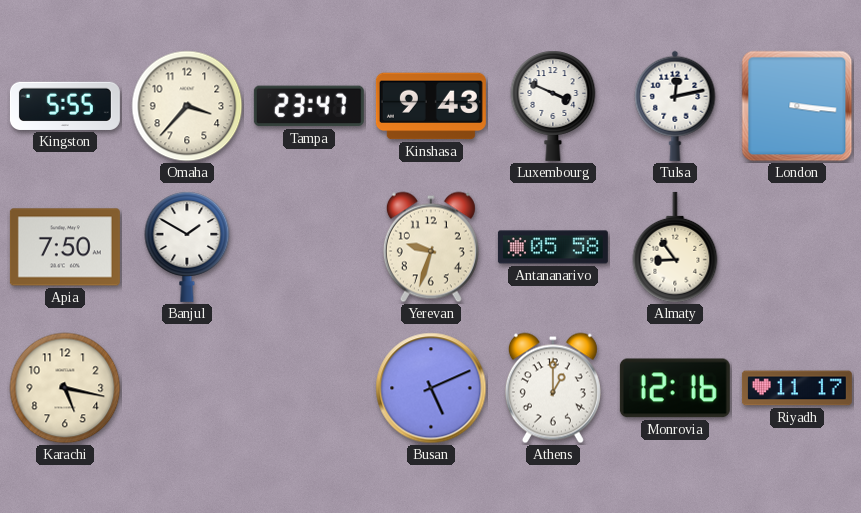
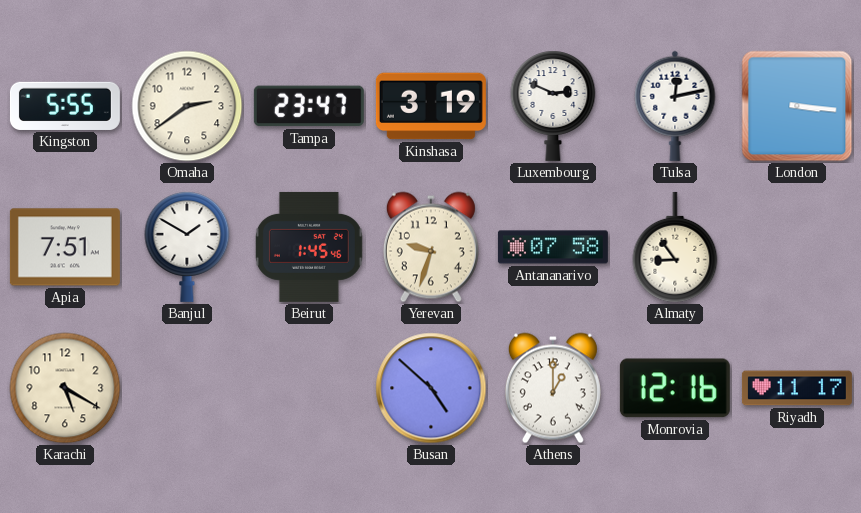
Omaha: 3:37 -> 2:39 (187, 106)
Kinshasa: 9:43 -> 3:19 (431, 106)
Luxembourg: 3:49 -> 2:49 (553, 106)
Apia: 7:50 -> 7:51 (65, 247)
Beirut: none -> 1:45 (309, 247)
Antananarivo: 05:58 -> 07:58 (553, 247)
Karachi: 5:17 -> 5:20 (65, 388)
Busan: 5:11 -> 4:52 (431, 388)
